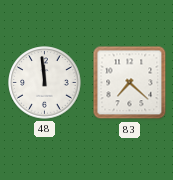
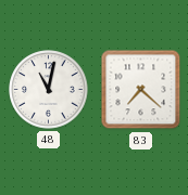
48: 11:59 -> 11:02 (49, 90)
